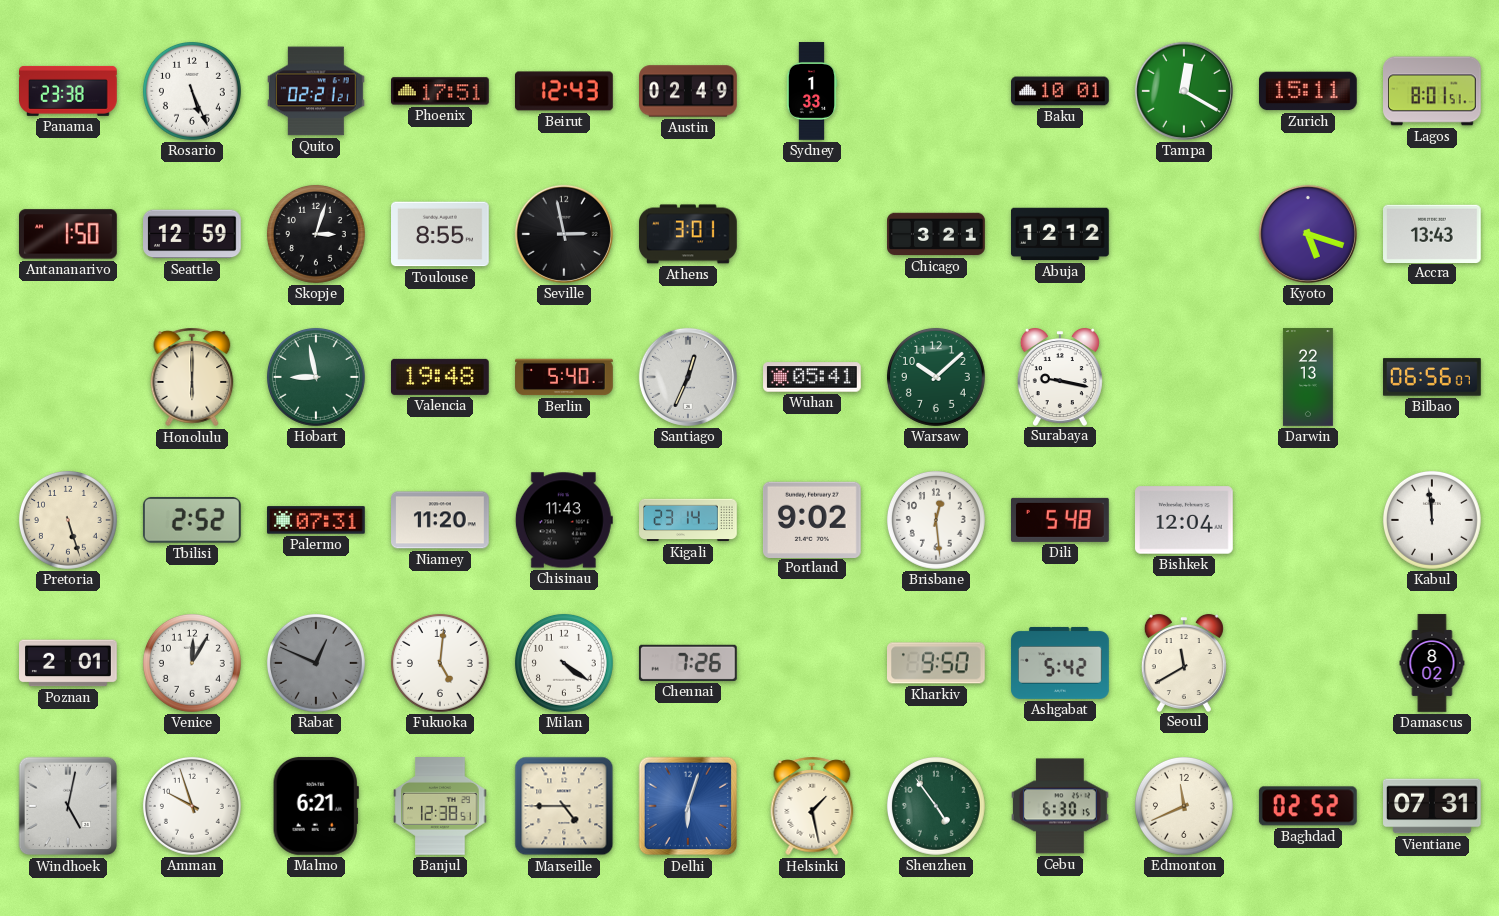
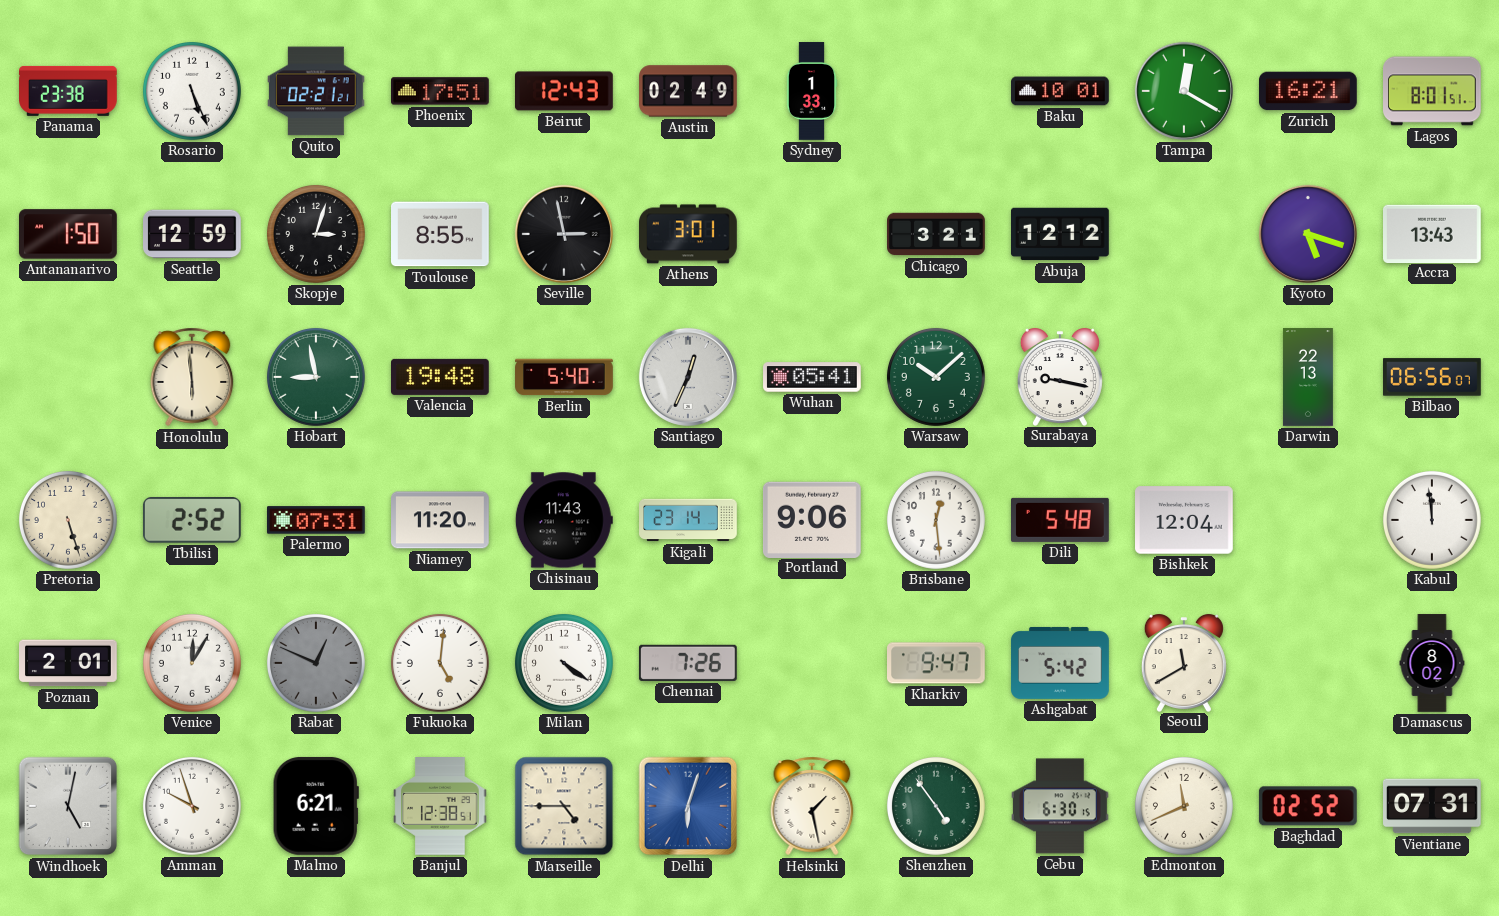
Zurich: 15:11 -> 16:21 (1309, 91)
Honolulu: 6:00 -> 5:59 (192, 377)
Portland: 9:02 -> 9:06 (812, 519)
Kharkiv: 9:50 -> 9:47 (937, 663)
